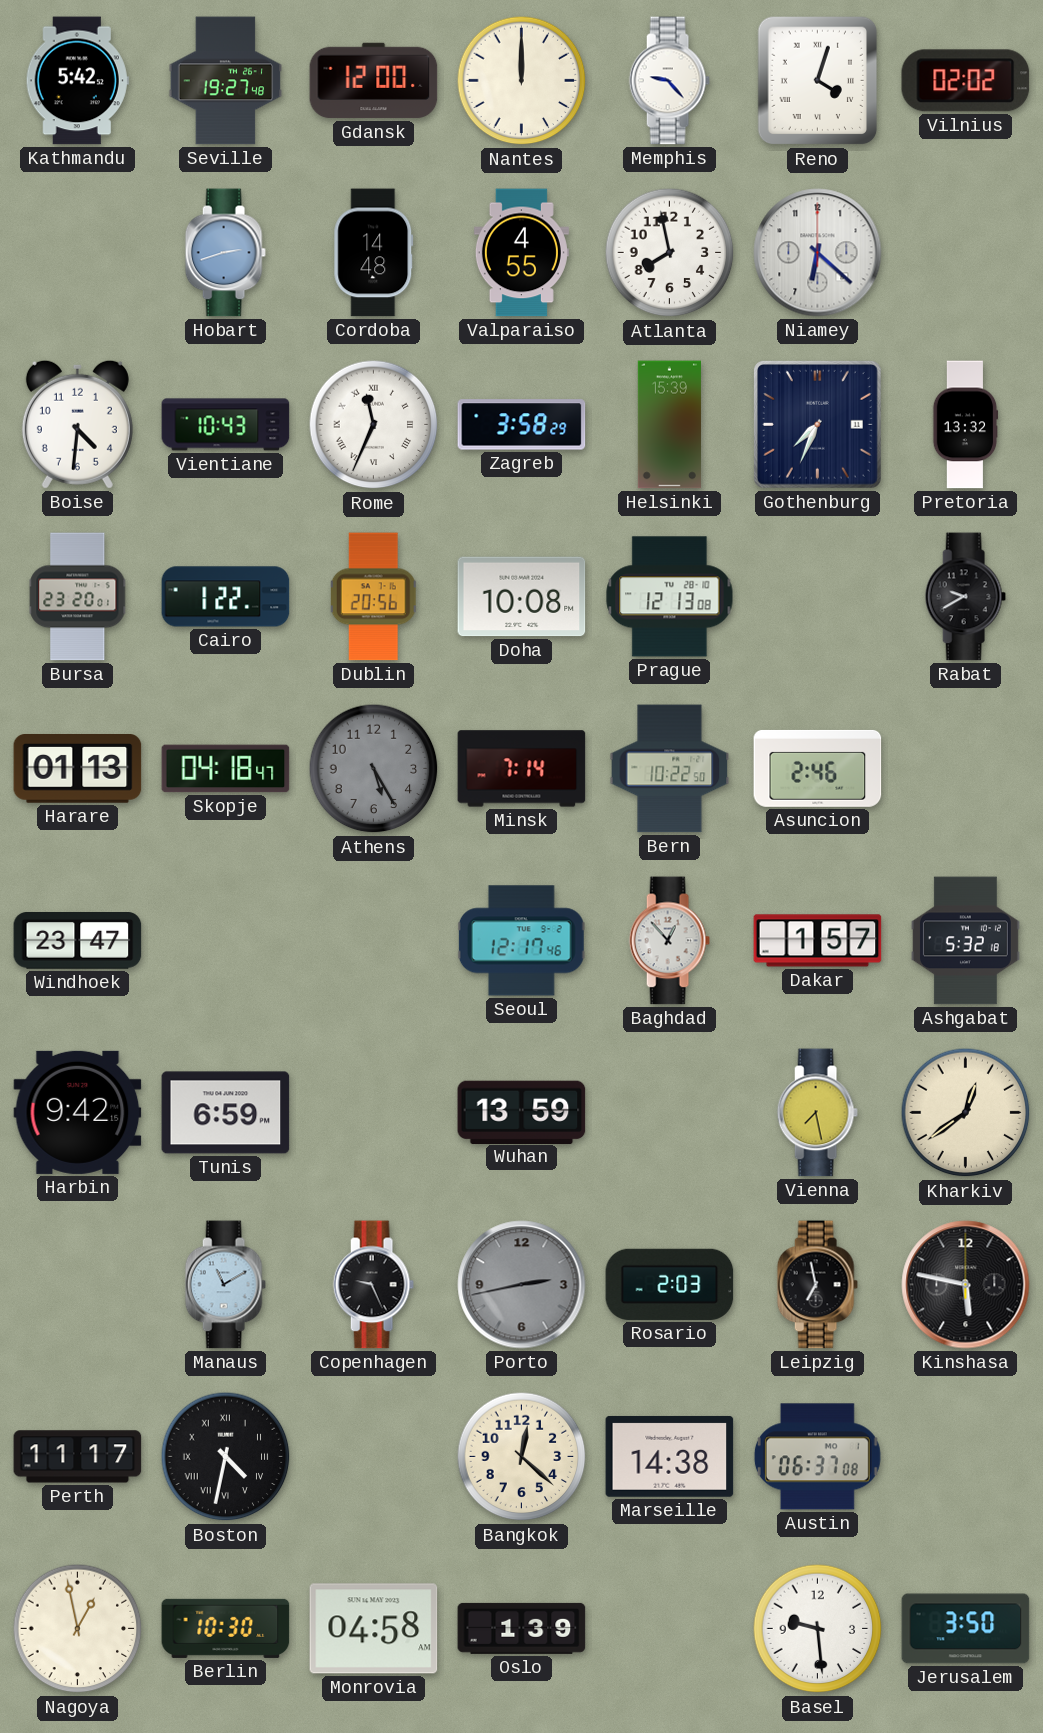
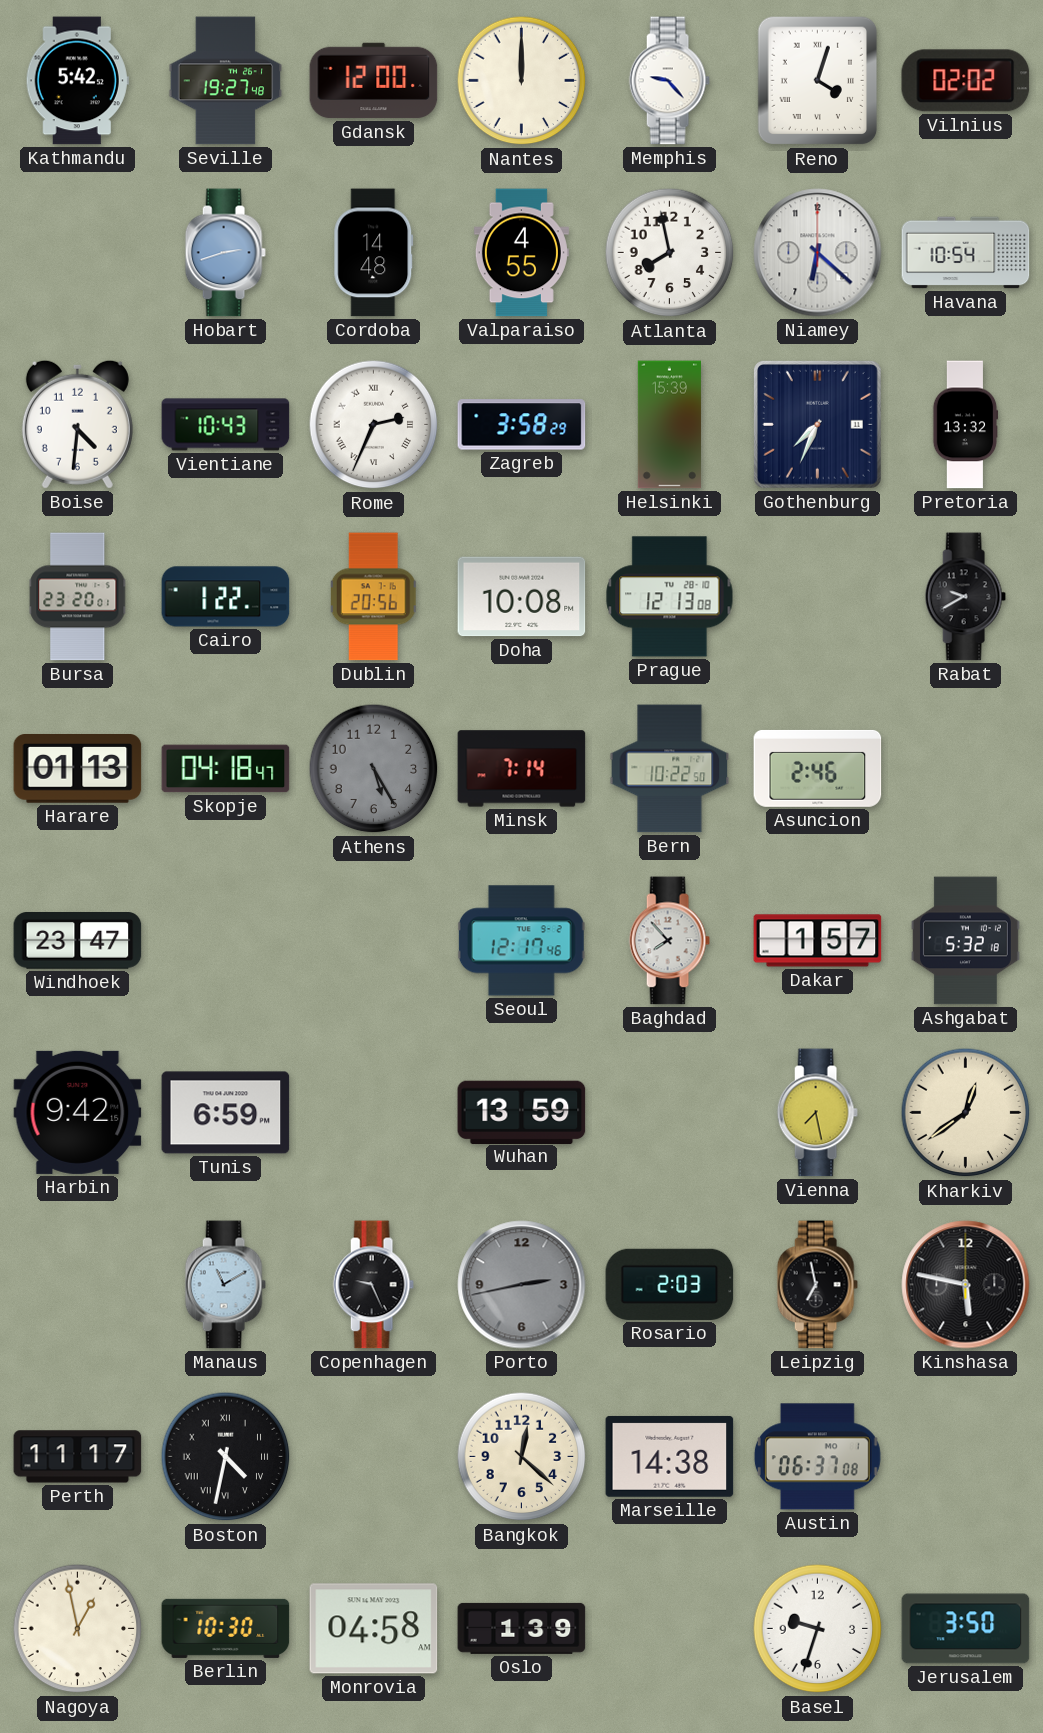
Havana: none -> 10:54 (966, 253)
Rome: 11:34 -> 2:34 (374, 425)
Baghdad: 12:53 -> 7:53 (669, 941)
Basel: 9:29 -> 9:33 (818, 1629)
